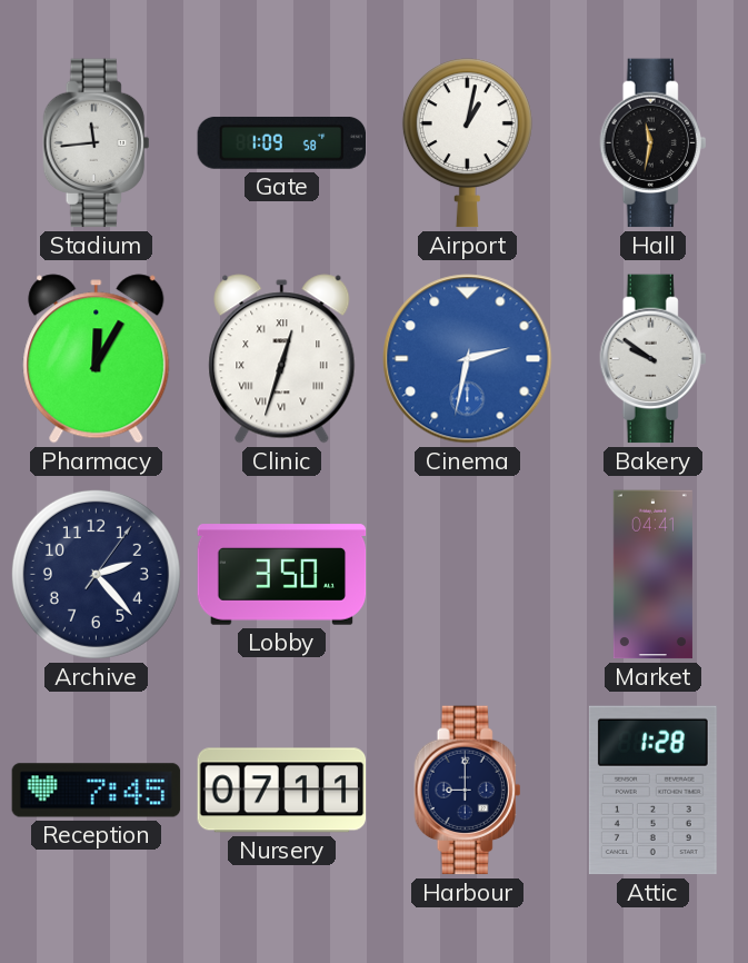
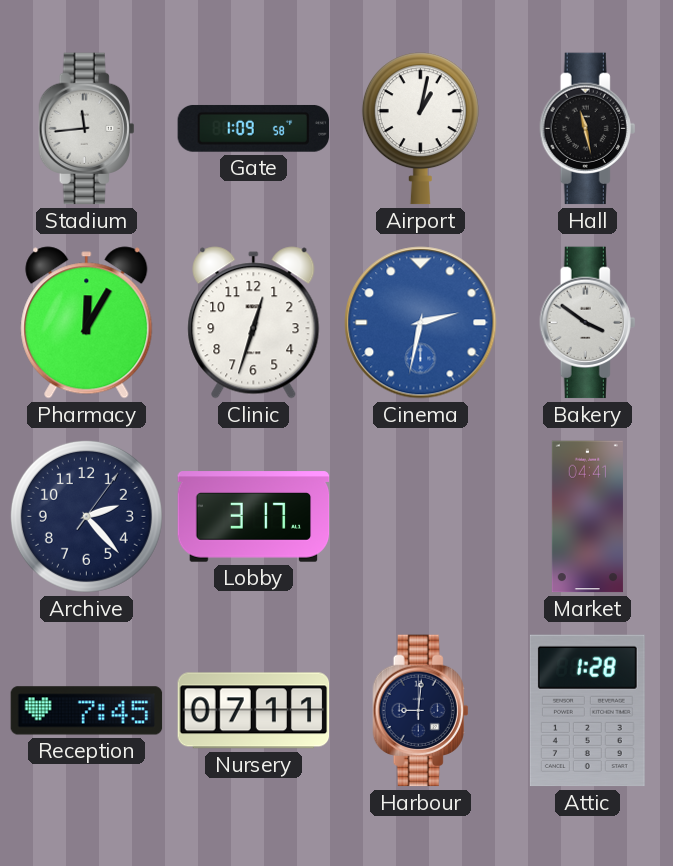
Hall: 11:32 -> 11:28 (588, 129)
Clinic numerals: Roman -> Arabic (254, 323)
Bakery: 9:51 -> 3:51 (588, 323)
Lobby: 3:50 -> 3:17 (254, 517)
Harbour: 9:00 -> 9:01 (421, 711)
